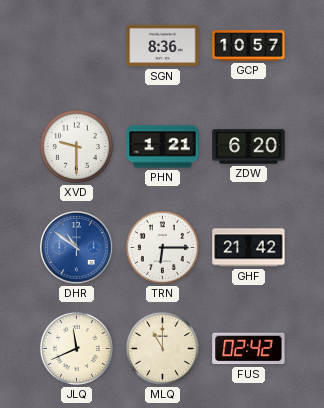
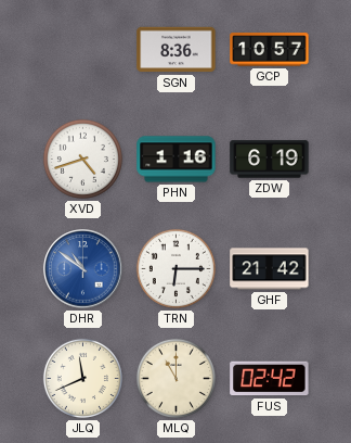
XVD: 9:30 -> 4:42 (82, 159)
PHN: 1:21 -> 1:16 (177, 160)
ZDW: 6:20 -> 6:19 (270, 160)
